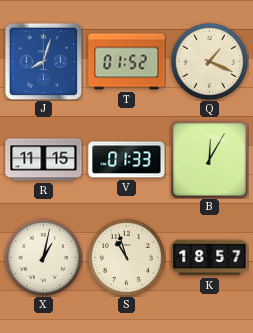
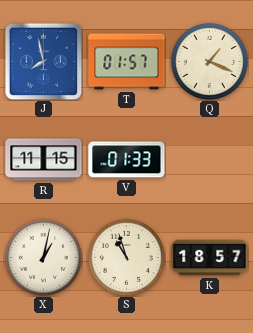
J: 8:03 -> 7:58 (43, 61)
T: 01:52 -> 01:57 (127, 62)
B: 12:05 -> none (209, 159)
